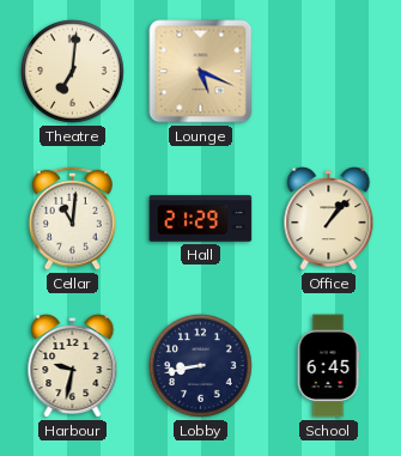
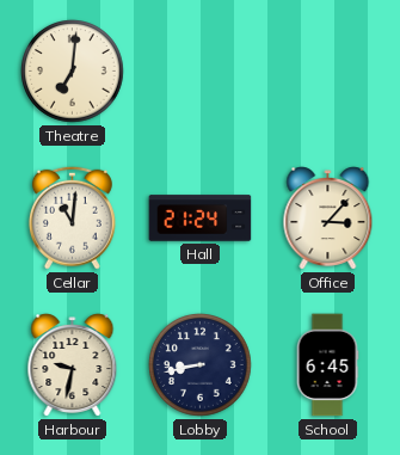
Lounge: 5:19 -> none (201, 72)
Hall: 21:29 -> 21:24 (201, 219)
Office: 1:07 -> 3:07 (328, 219)
